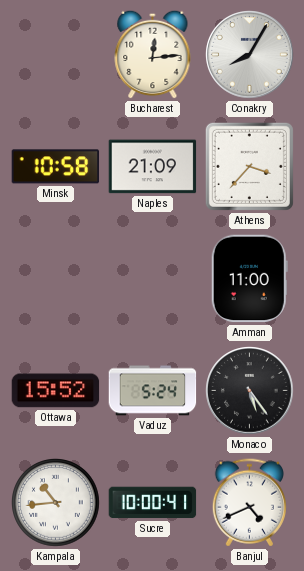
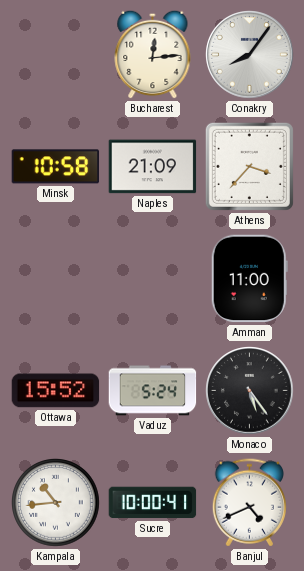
Conakry: 8:05 -> 8:06 (250, 55)
